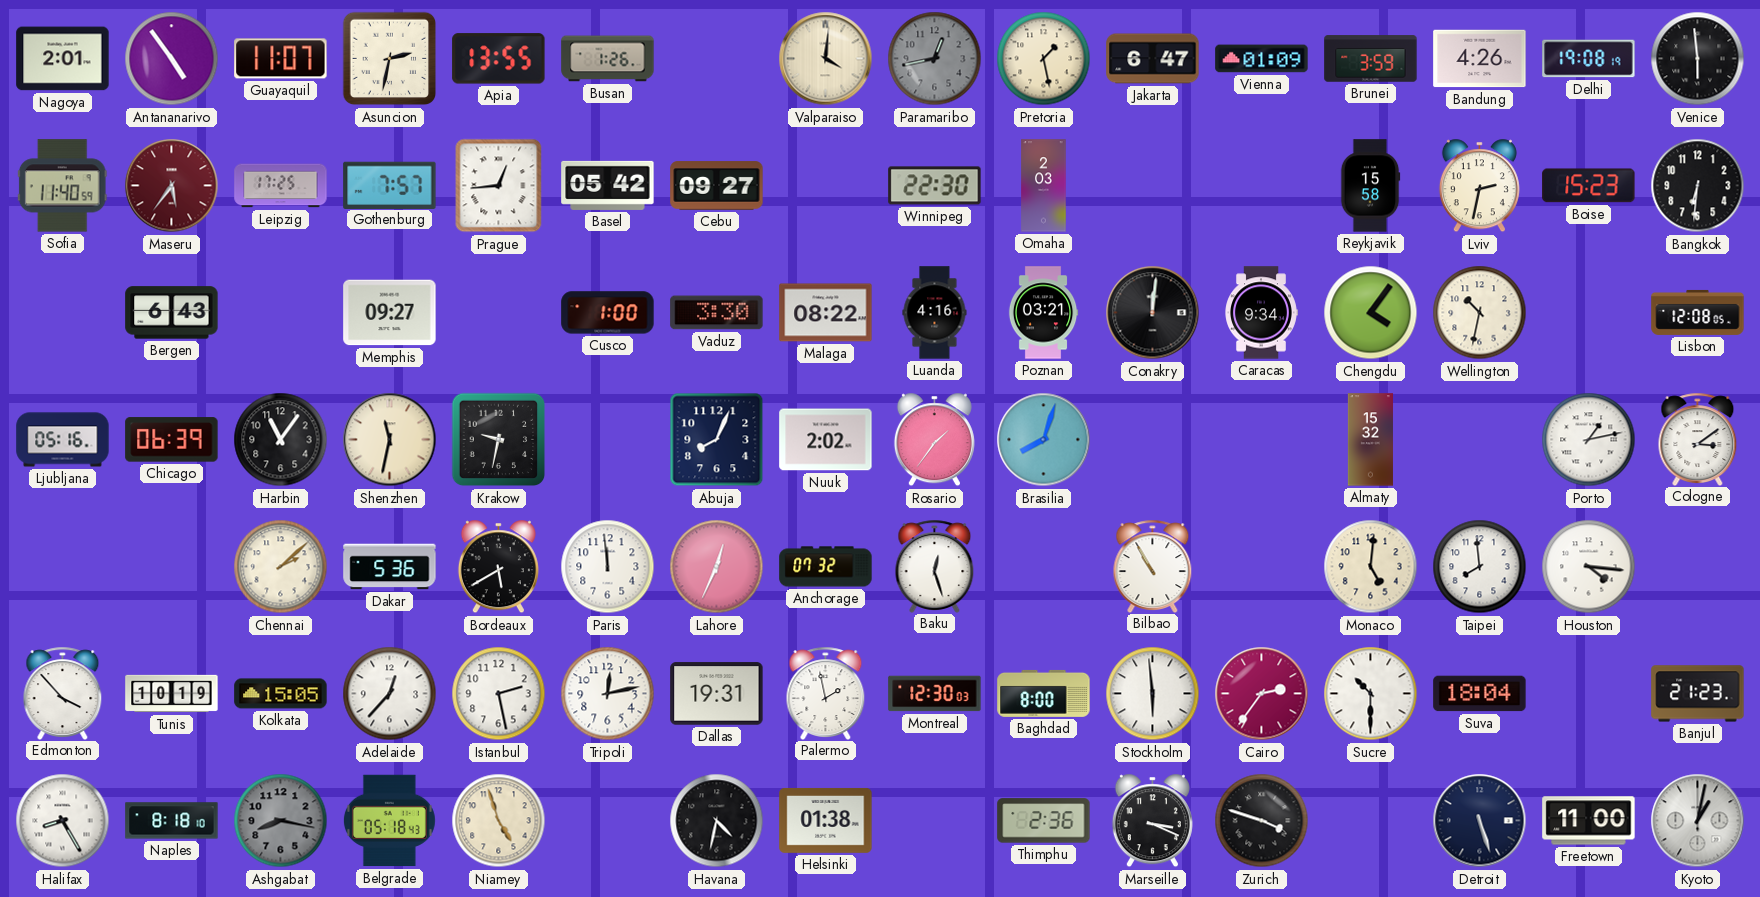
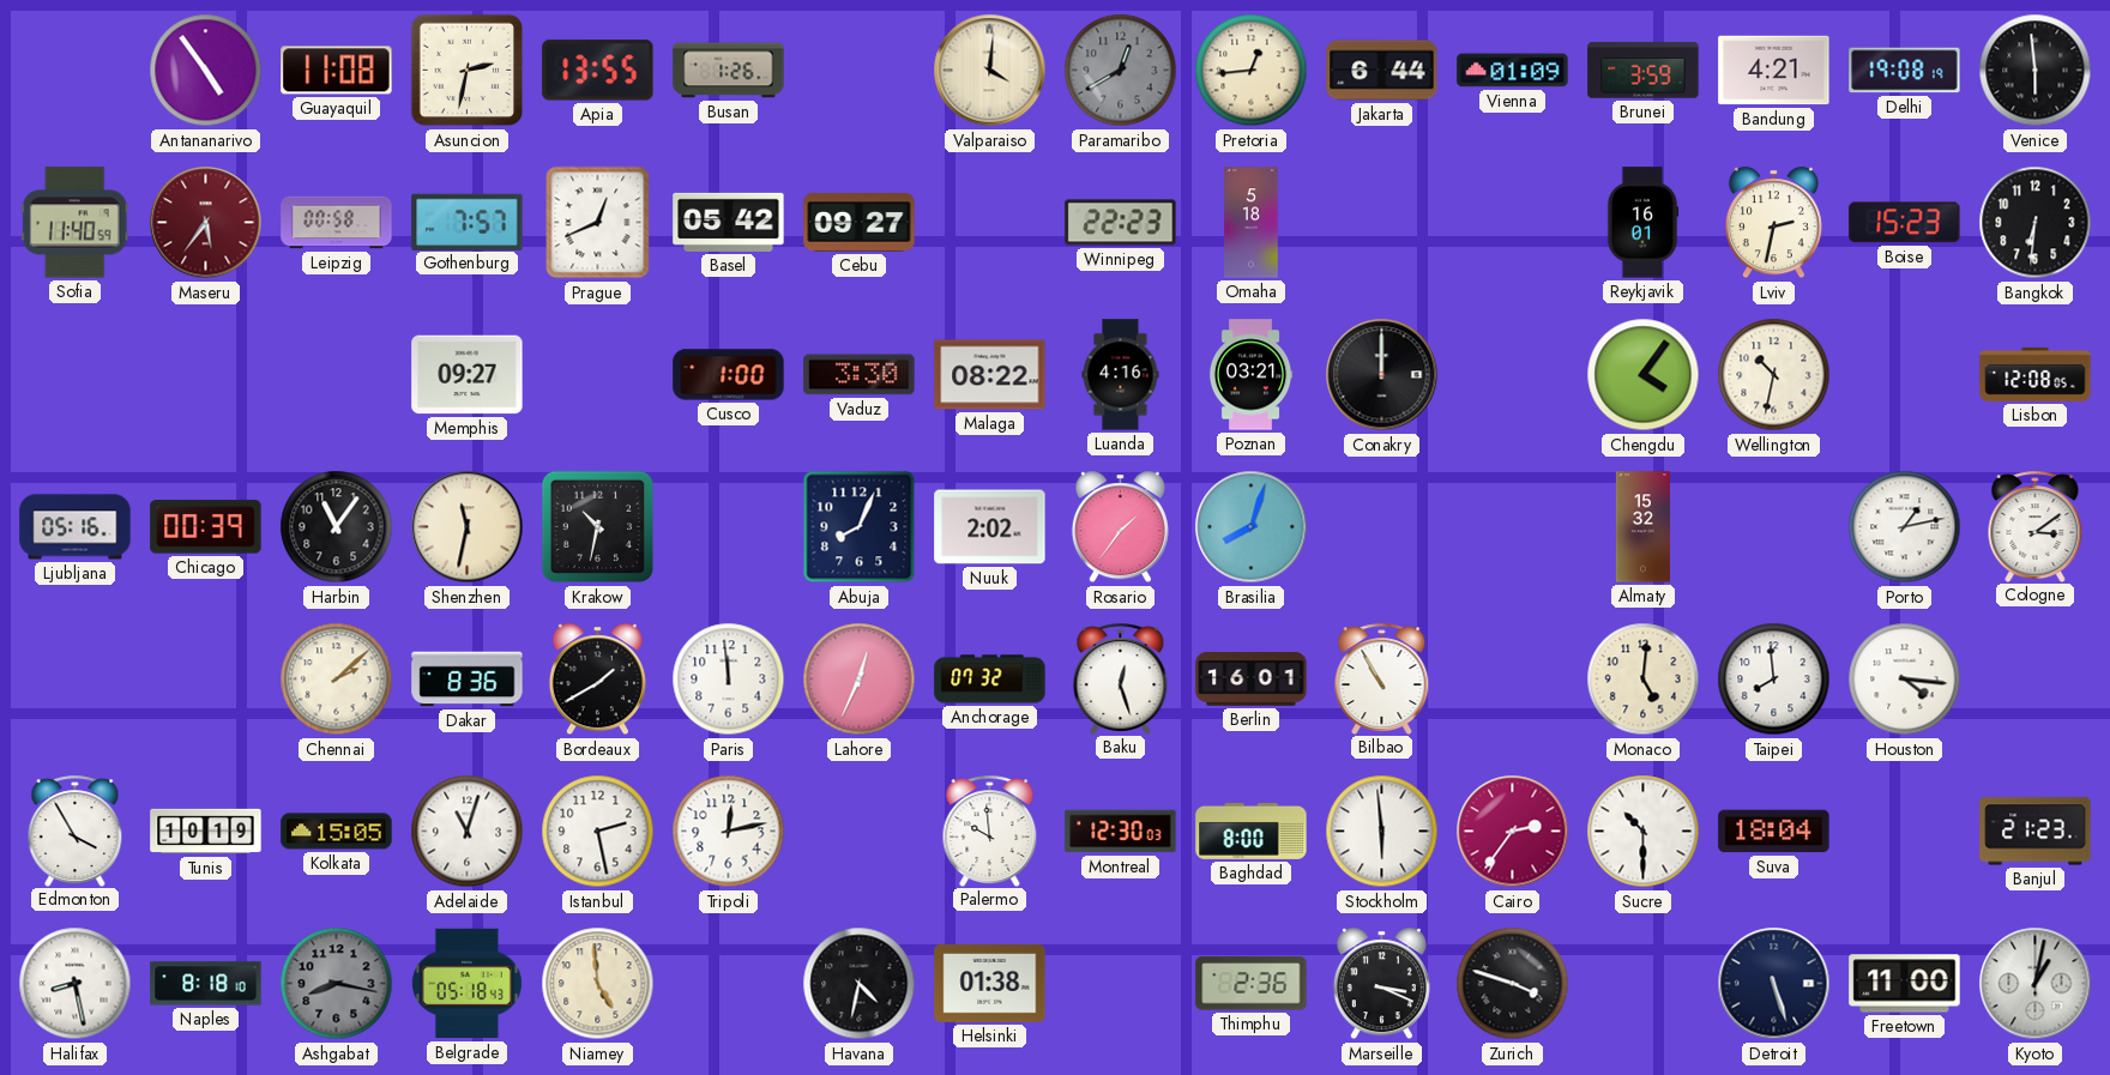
Nagoya: 2:01 -> none (63, 59)
Guayaquil: 11:07 -> 11:08 (337, 71)
Paramaribo: 12:43 -> 12:40 (1121, 71)
Pretoria: 1:28 -> 12:44 (1252, 71)
Jakarta: 6:47 -> 6:44 (1382, 71)
Bandung: 4:26 -> 4:21 (1774, 71)
Leipzig: 17:25 -> 00:58 (337, 223)
Prague: 12:44 -> 12:41 (598, 223)
Winnipeg: 22:30 -> 22:23 (1121, 223)
Omaha: 2:03 -> 5:18 (1252, 223)
Reykjavik: 15:58 -> 16:01 (1642, 223)
Bergen: 6:43 -> none (172, 313)
Conakry: 12:01 -> 12:00 (1382, 375)
Caracas: 9:34 -> none (1261, 313)
Chicago: 06:39 -> 00:39 (206, 527)
Krakow: 9:32 -> 10:32 (598, 527)
Dakar: 5:36 -> 8:36 (468, 680)
Bordeaux: 5:40 -> 1:40 (597, 680)
Berlin: none -> 16:01 (1252, 680)
Edmonton: 3:53 -> 3:55 (76, 831)
Adelaide: 12:37 -> 11:03 (468, 832)
Dallas: 19:31 -> none (717, 694)
Palermo: 1:58 -> 9:59 (990, 831)
Halifax: 8:25 -> 8:28 (76, 984)
Niamey: 4:57 -> 4:59 (598, 984)
